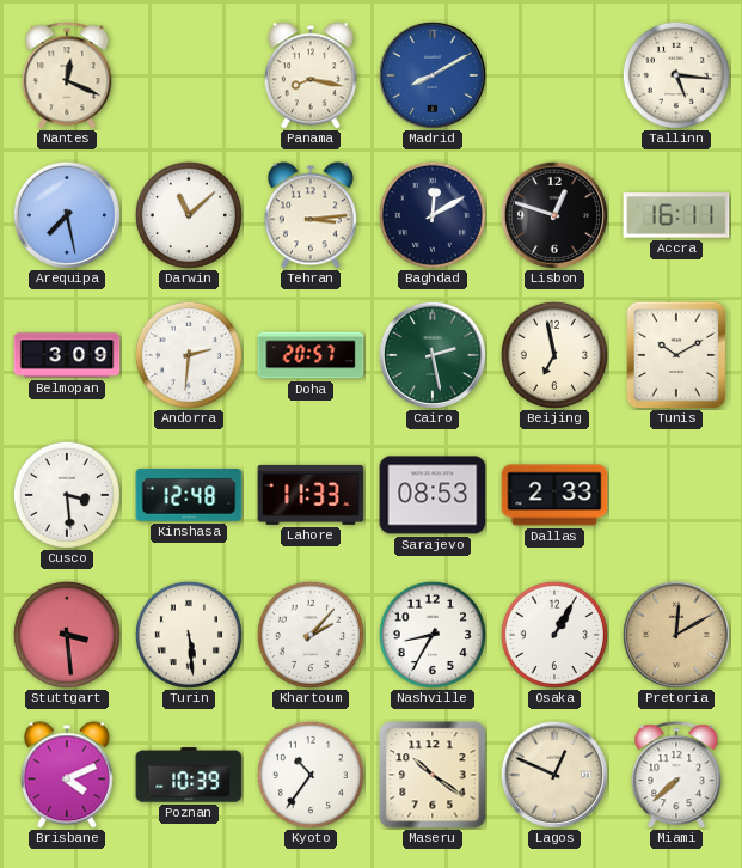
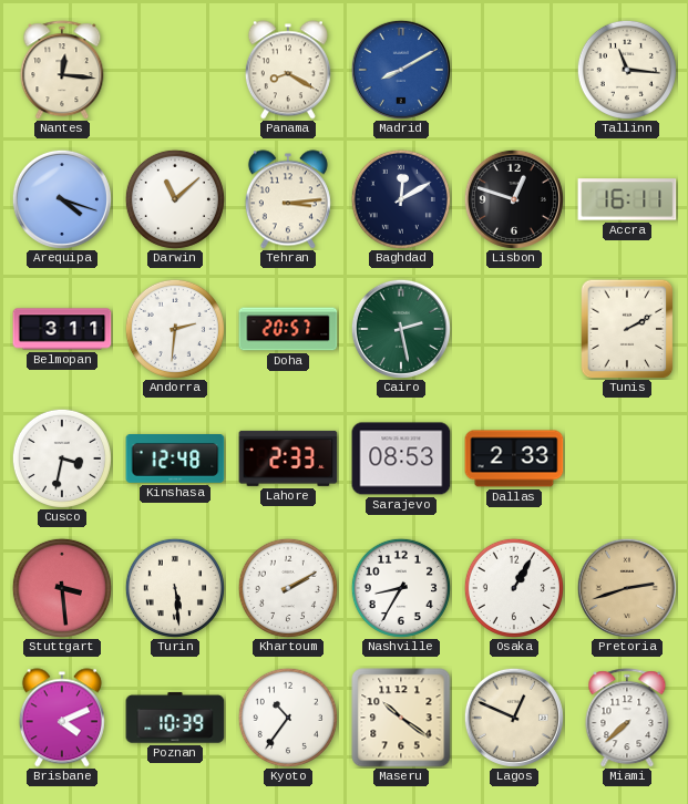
Nantes: 12:19 -> 12:16 (62, 70)
Panama: 8:17 -> 8:20 (288, 70)
Tallinn: 5:16 -> 11:16 (627, 70)
Arequipa: 7:28 -> 4:18 (62, 199)
Belmopan: 3:09 -> 3:11 (62, 329)
Beijing: 6:58 -> none (554, 355)
Tunis: 10:10 -> 2:10 (627, 329)
Cusco: 3:29 -> 3:32 (62, 458)
Lahore: 11:33 -> 2:33 (288, 458)
Khartoum: 2:07 -> 2:10 (288, 588)
Pretoria: 12:10 -> 2:42 (627, 588)
